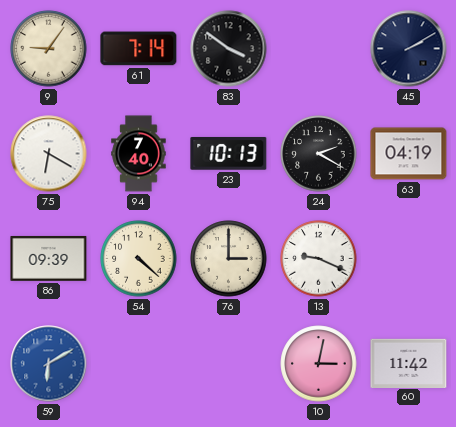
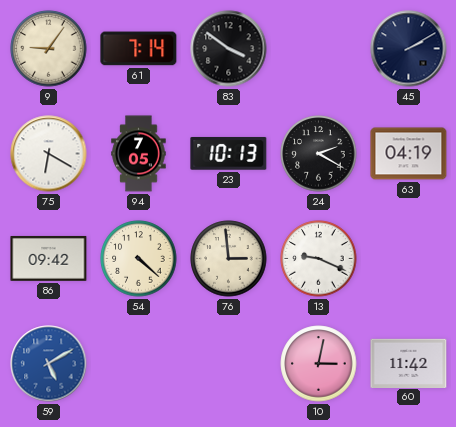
94: 7:40 -> 7:05 (139, 154)
86: 09:39 -> 09:42 (49, 258)
76: 3:00 -> 2:59 (229, 259)
59: 6:10 -> 5:10 (49, 364)
